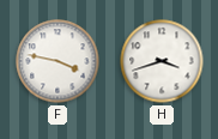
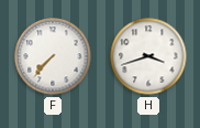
F: 3:47 -> 7:37 (53, 56)
